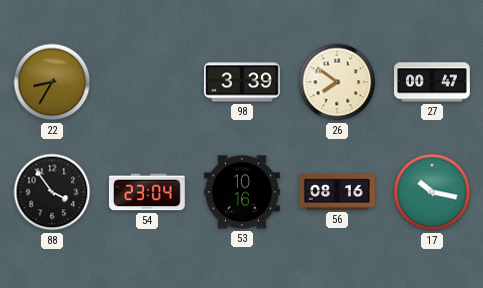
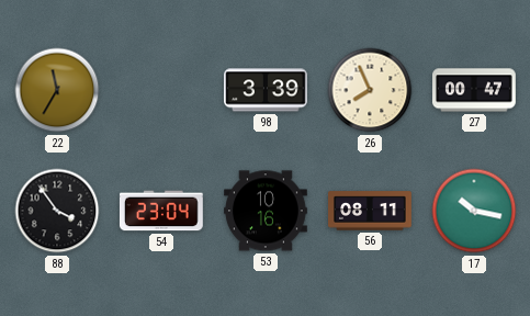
22: 8:35 -> 11:35 (57, 90)
26: 7:51 -> 7:56 (370, 90)
56: 08:16 -> 08:11 (370, 211)
